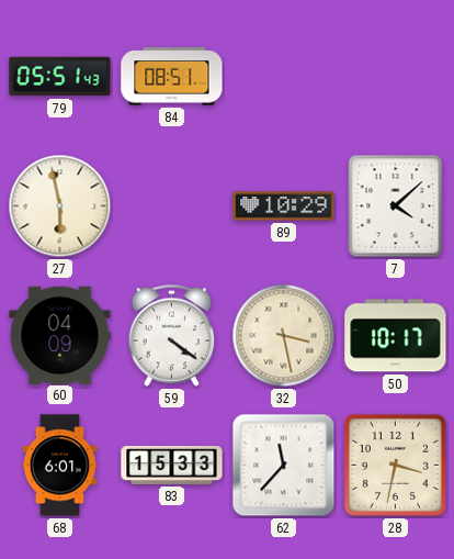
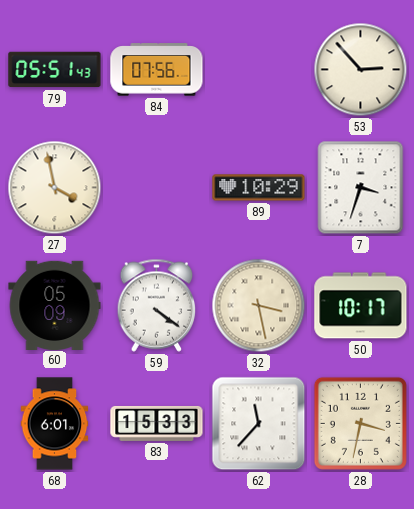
84: 08:51 -> 07:56 (157, 70)
53: none -> 2:53 (361, 70)
27: 5:58 -> 3:58 (55, 188)
7: 4:08 -> 3:33 (361, 188)
60: 04:09 -> 05:09 (55, 305)
